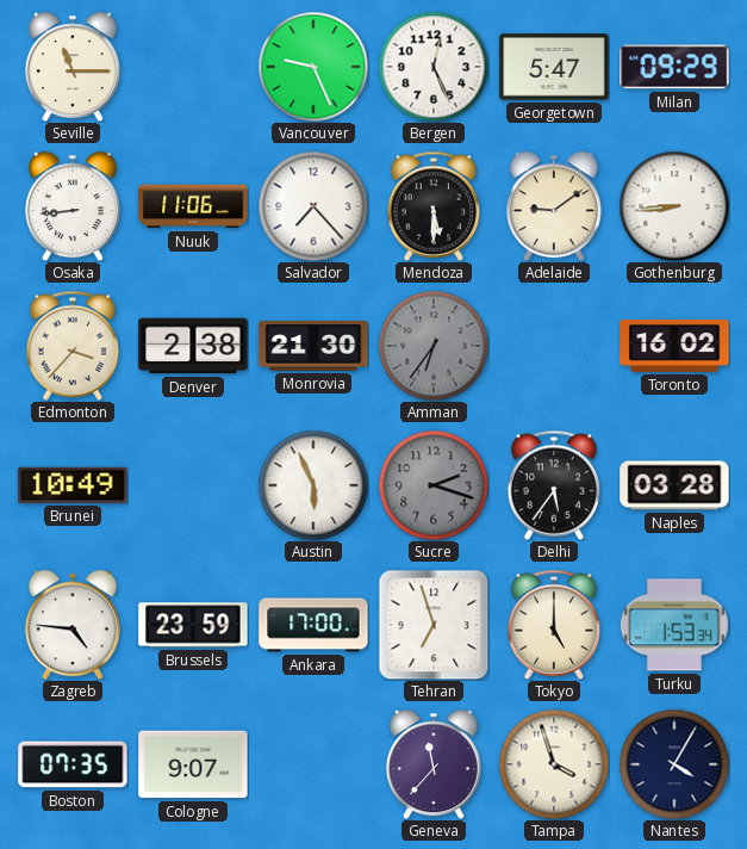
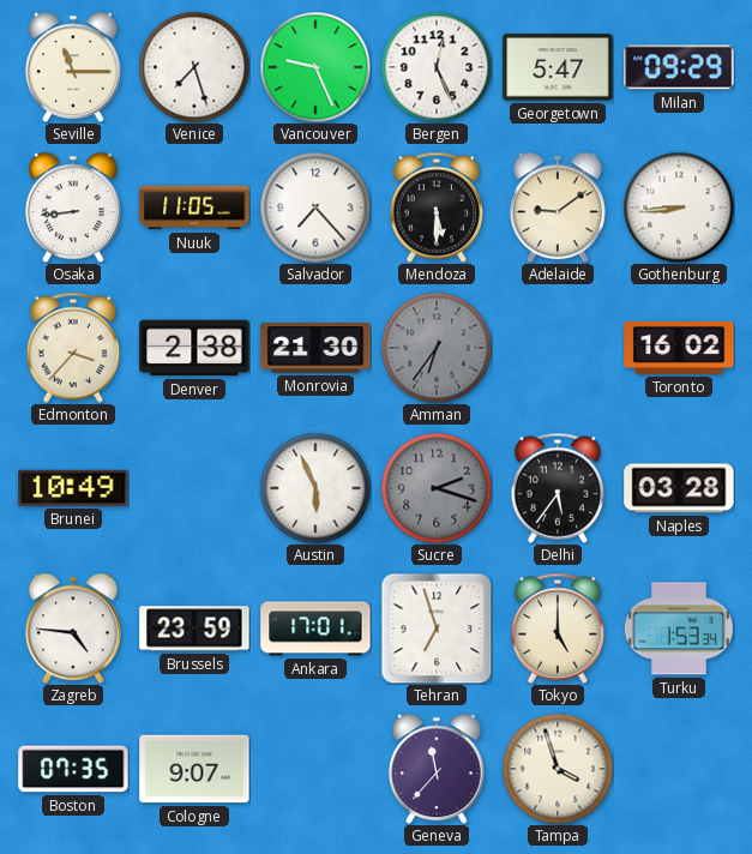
Venice: none -> 7:27 (194, 67)
Nuuk: 11:06 -> 11:05 (194, 208)
Ankara: 17:00 -> 17:01 (315, 629)
Nantes: 4:05 -> none (674, 764)
